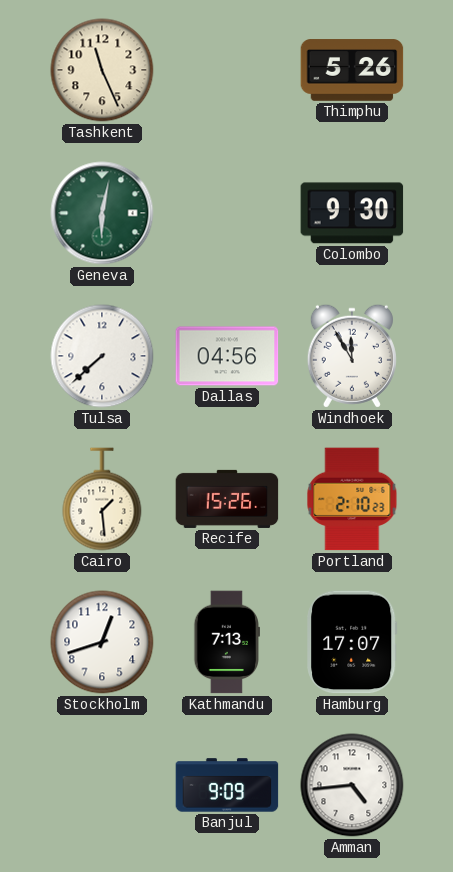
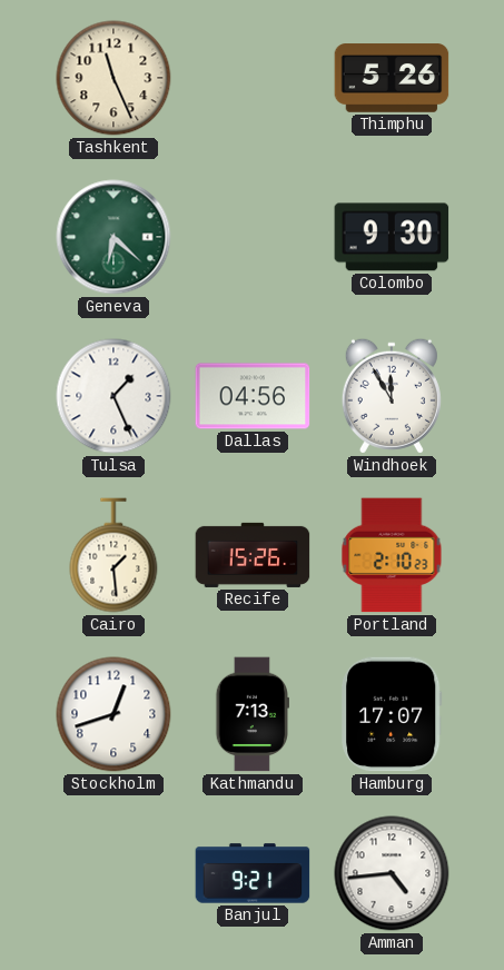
Geneva: 6:02 -> 6:22 (113, 237)
Tulsa: 7:38 -> 1:26 (113, 396)
Banjul: 9:09 -> 9:21 (253, 873)
